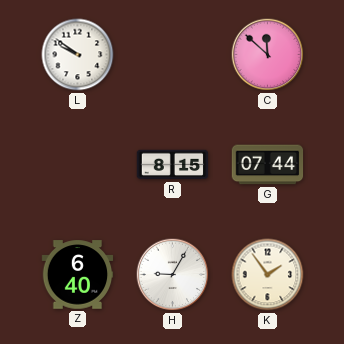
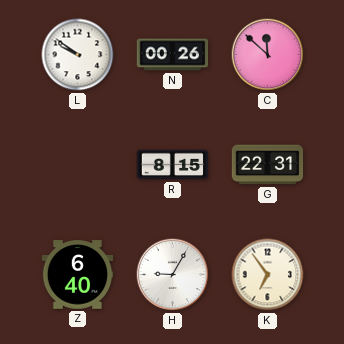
N: none -> 00:26 (173, 55)
G: 07:44 -> 22:31 (268, 165)
K: 1:54 -> 6:54 (268, 275)
